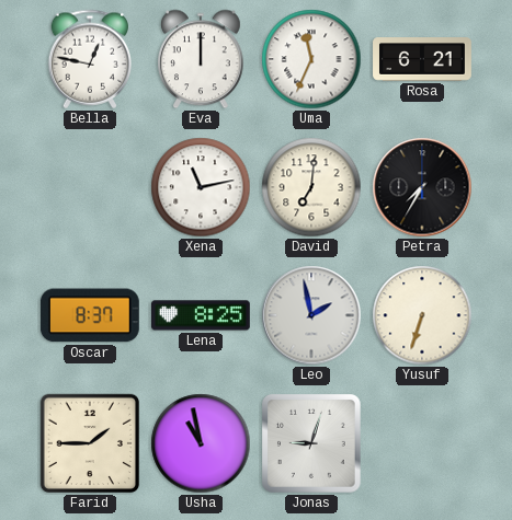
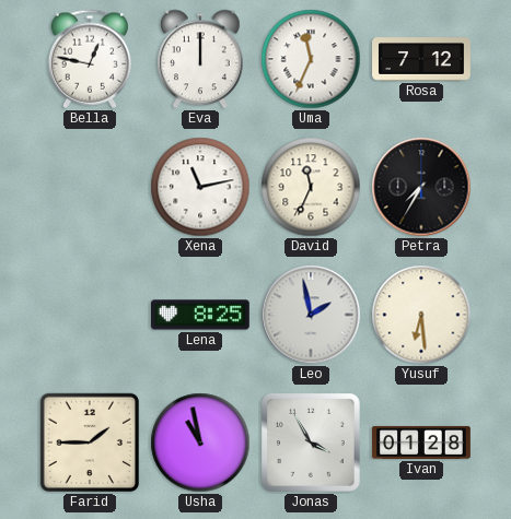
Rosa: 6:21 -> 7:12 (421, 59)
David: 7:01 -> 11:34 (311, 187)
Oscar: 8:37 -> none (90, 315)
Yusuf: 6:33 -> 6:29 (421, 315)
Jonas: 9:03 -> 3:55 (312, 444)
Ivan: none -> 01:28 (421, 443)
